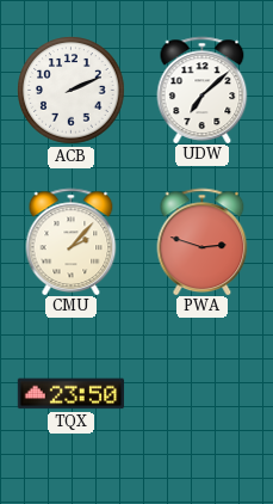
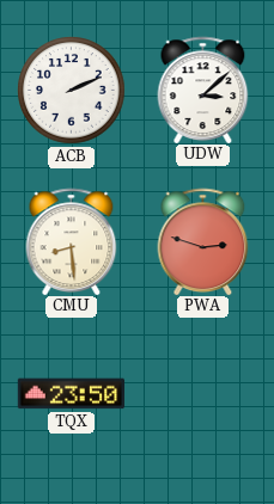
UDW: 7:08 -> 3:08 (203, 90)
CMU: 2:07 -> 8:29 (72, 241)
